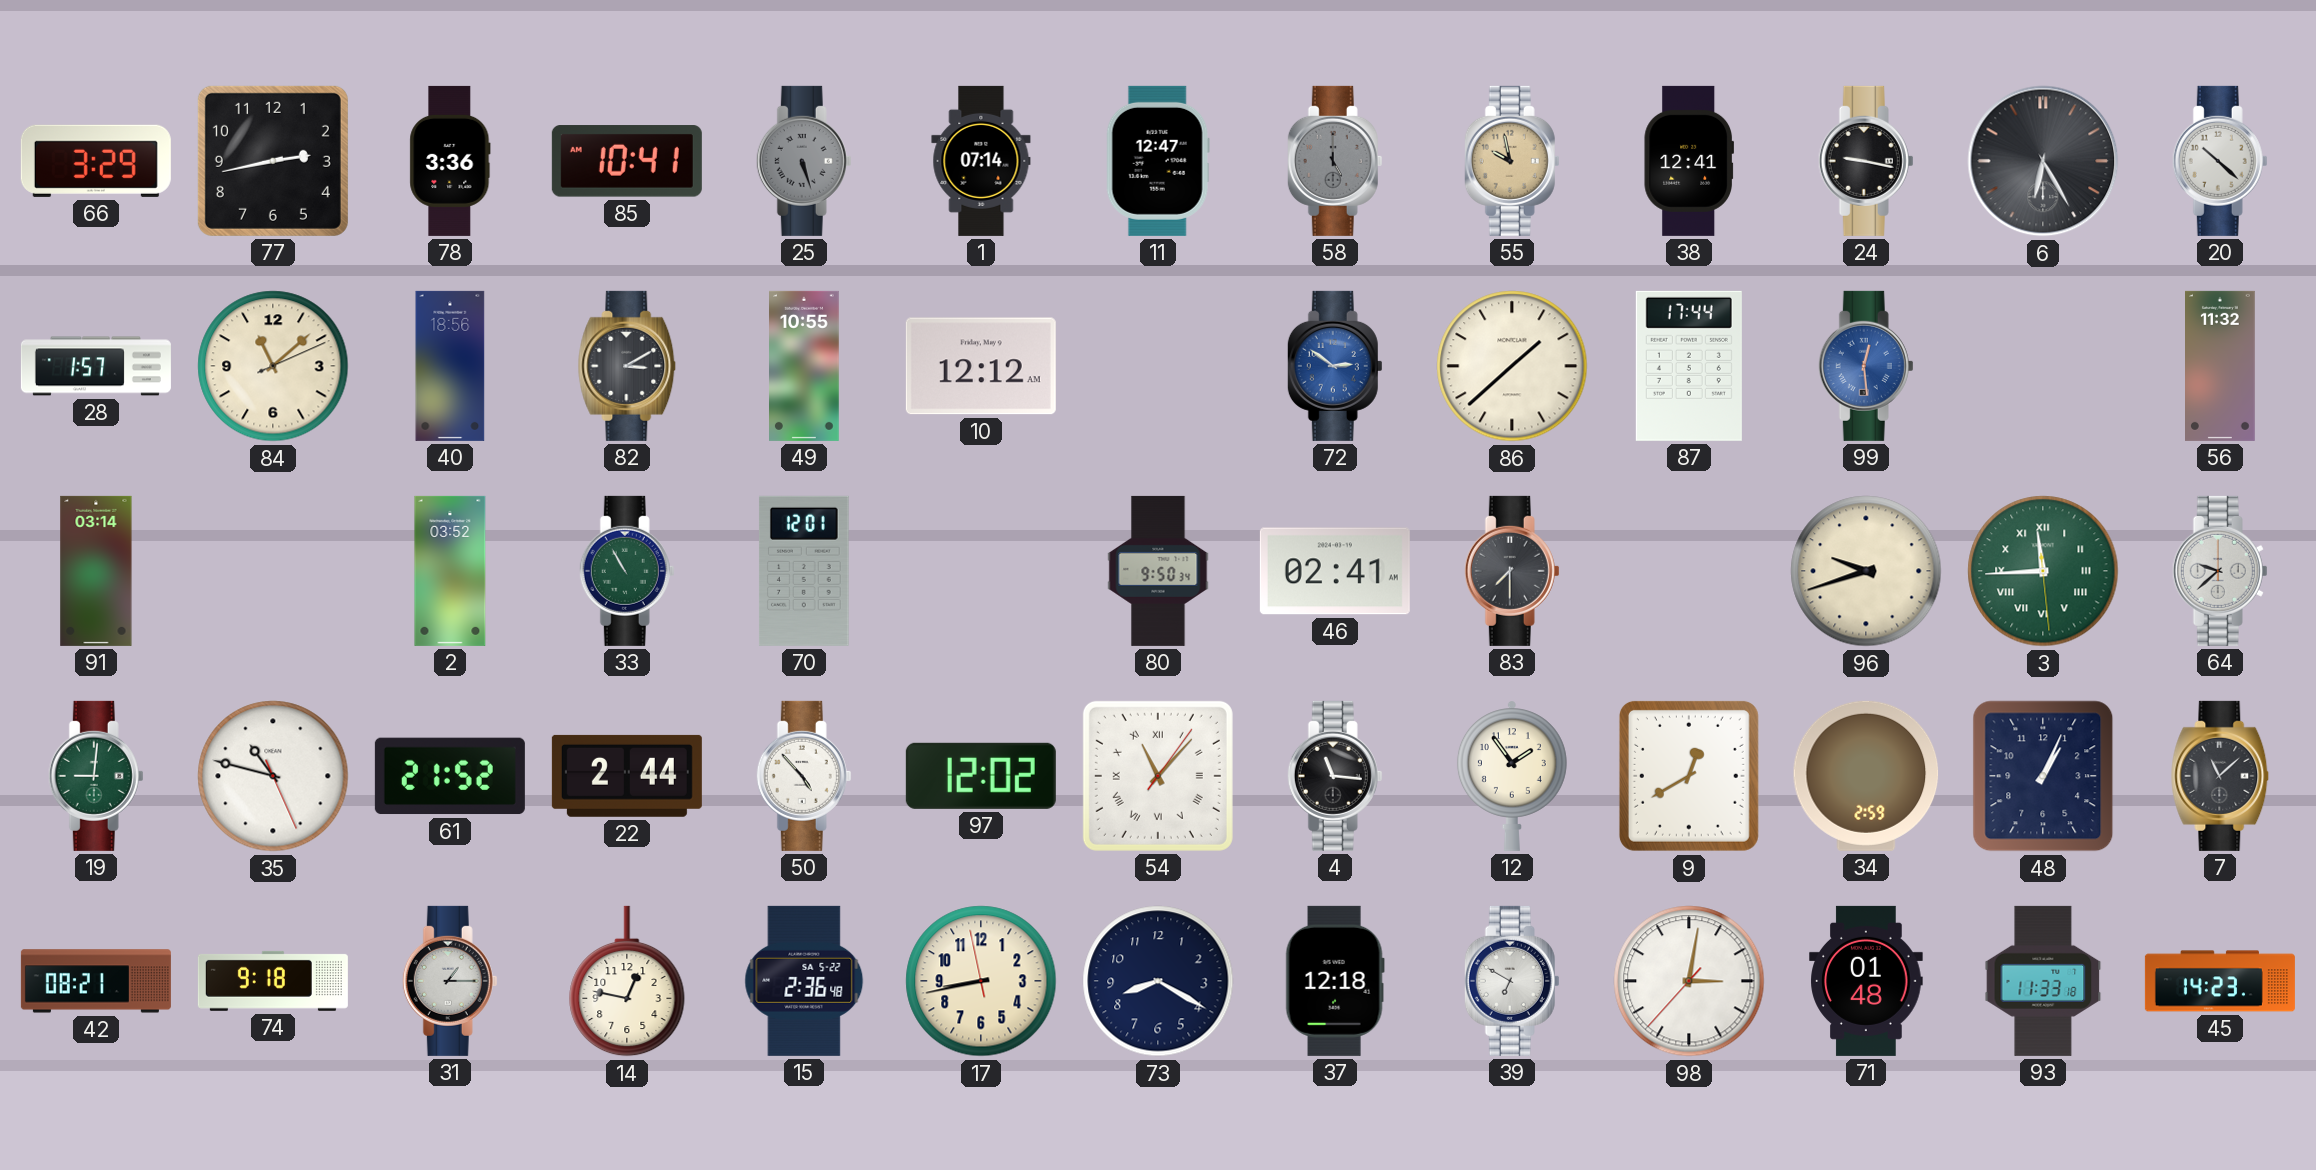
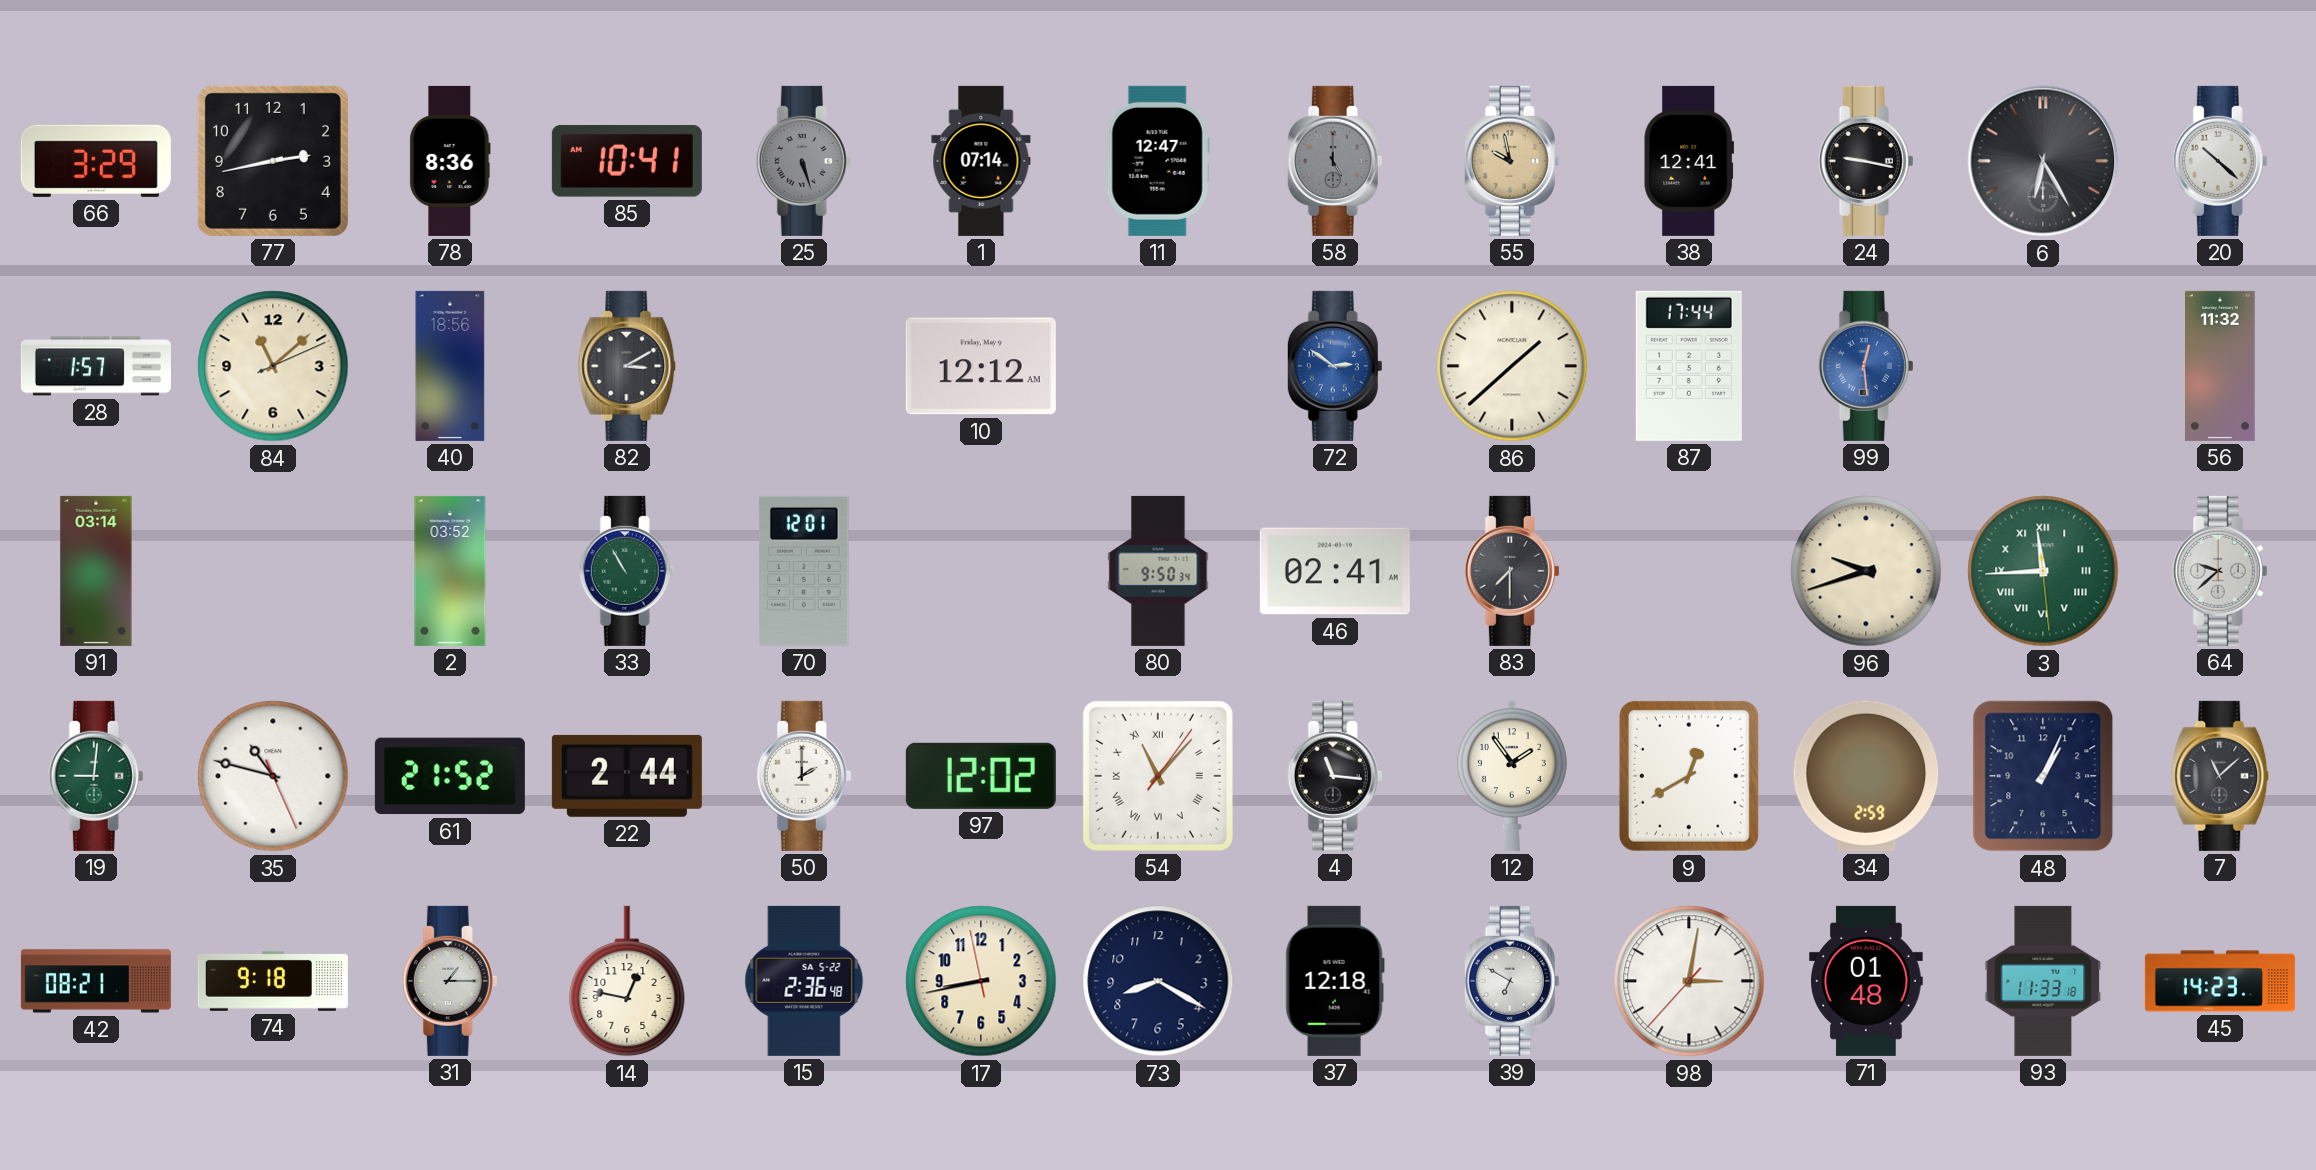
78: 3:36 -> 8:36 (450, 161)
49: 10:55 -> none (805, 366)
50: 4:53 -> 2:00 (804, 776)
